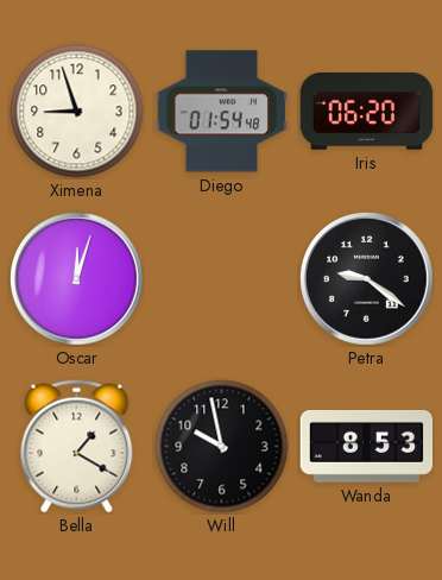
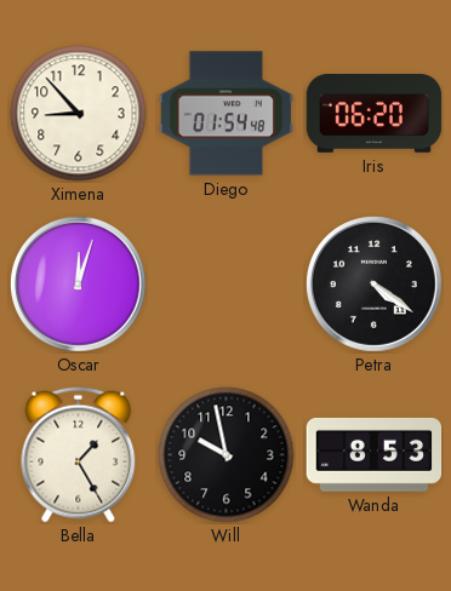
Ximena: 8:57 -> 8:53 (79, 114)
Petra: 9:21 -> 4:21 (375, 285)
Bella: 1:20 -> 1:25 (79, 455)
